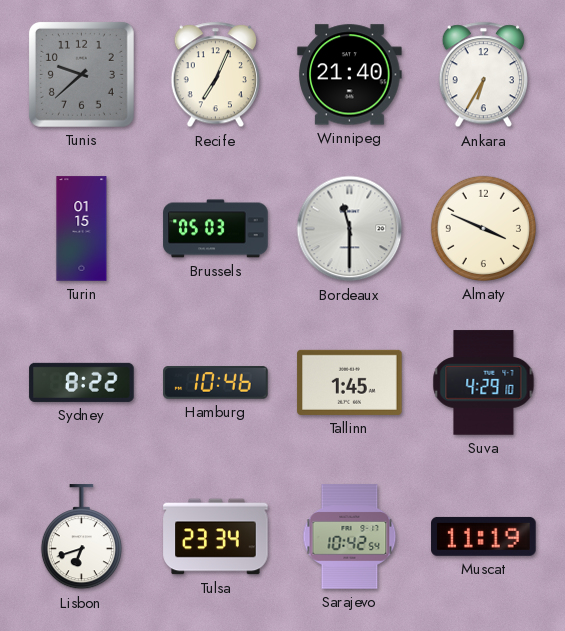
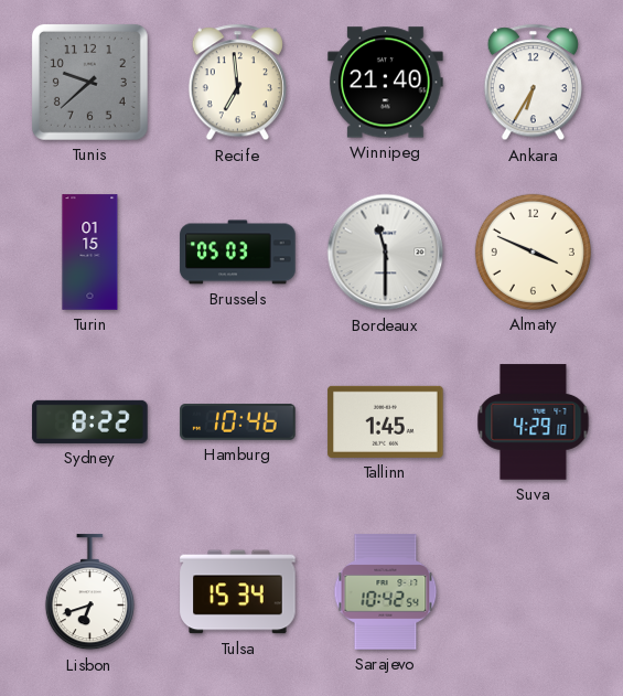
Recife: 7:04 -> 6:59 (237, 83)
Tulsa: 23:34 -> 15:34 (238, 592)
Muscat: 11:19 -> none (484, 536)
